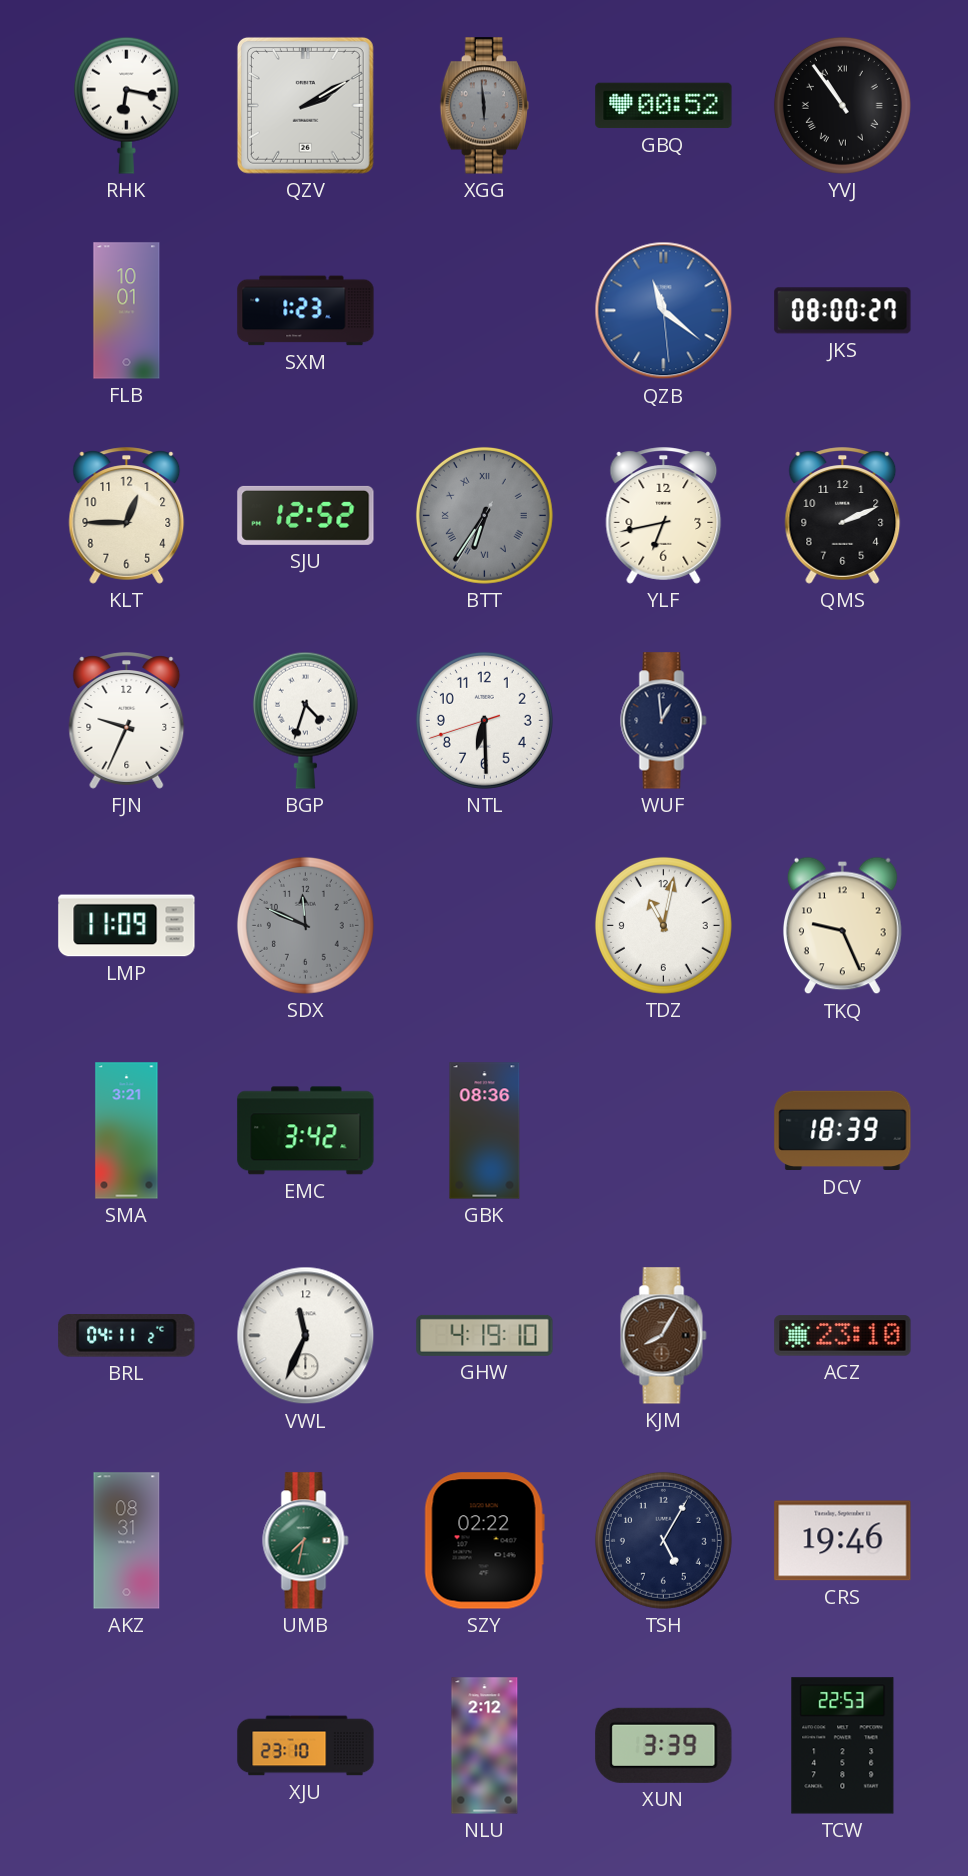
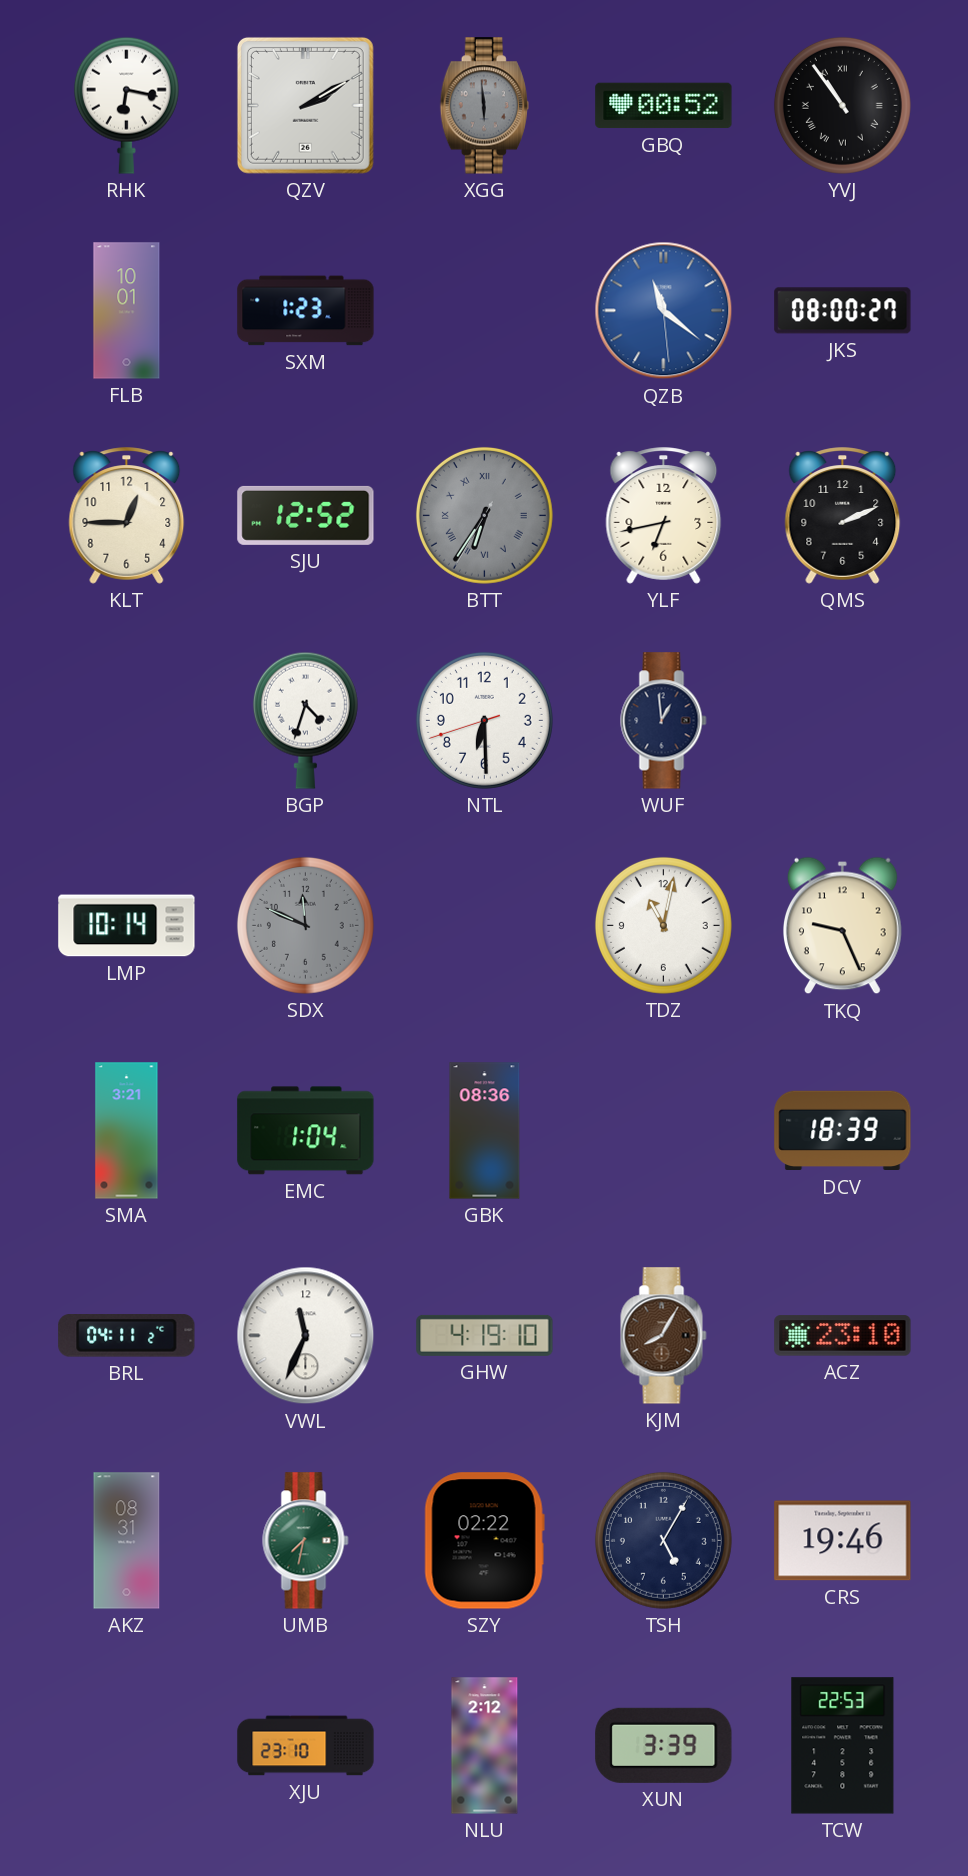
FJN: 9:34 -> none (127, 721)
LMP: 11:09 -> 10:14 (127, 926)
EMC: 3:42 -> 1:04 (306, 1131)
